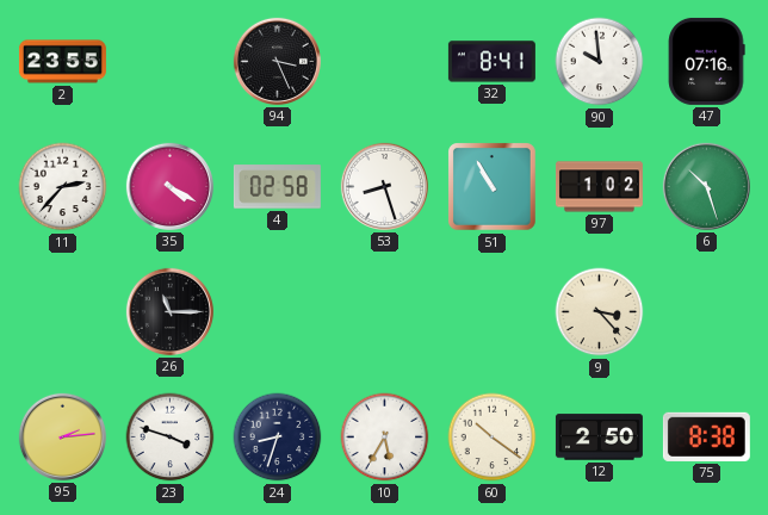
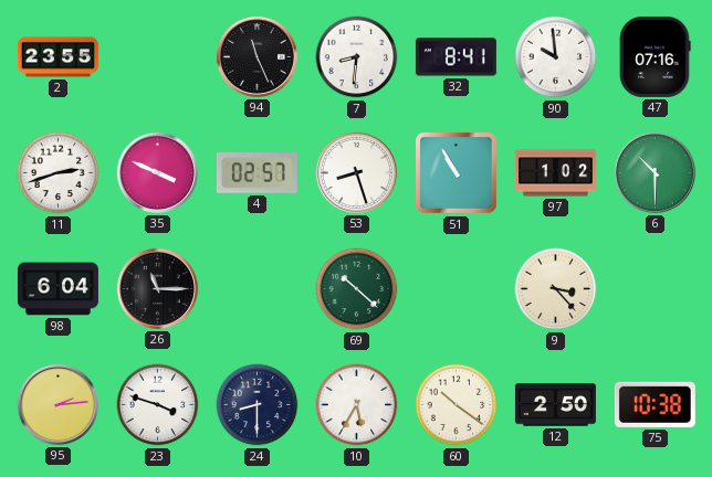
94: 3:26 -> 11:26 (256, 56)
7: none -> 8:31 (357, 57)
11: 2:37 -> 2:42 (59, 173)
35: 4:20 -> 3:49 (157, 172)
4: 02:58 -> 02:57 (256, 173)
6: 10:27 -> 10:30 (655, 172)
98: none -> 6:04 (57, 289)
69: none -> 10:22 (357, 289)
24: 8:33 -> 8:30 (258, 405)
75: 8:38 -> 10:38 (655, 404)
